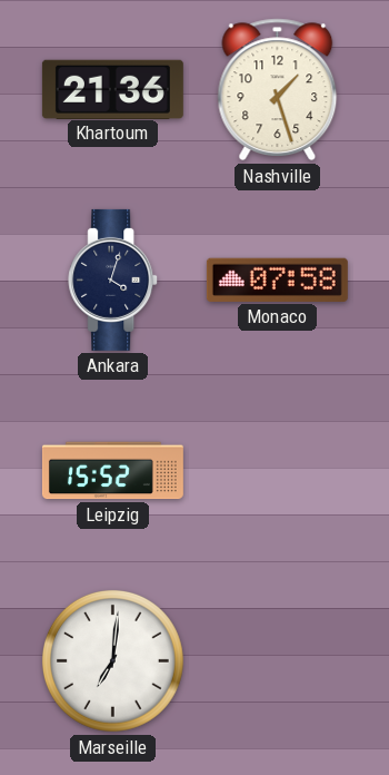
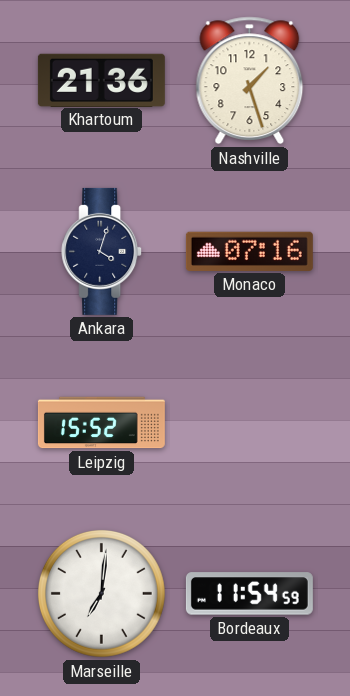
Monaco: 07:58 -> 07:16 (249, 251)
Bordeaux: none -> 11:54 (249, 594)
